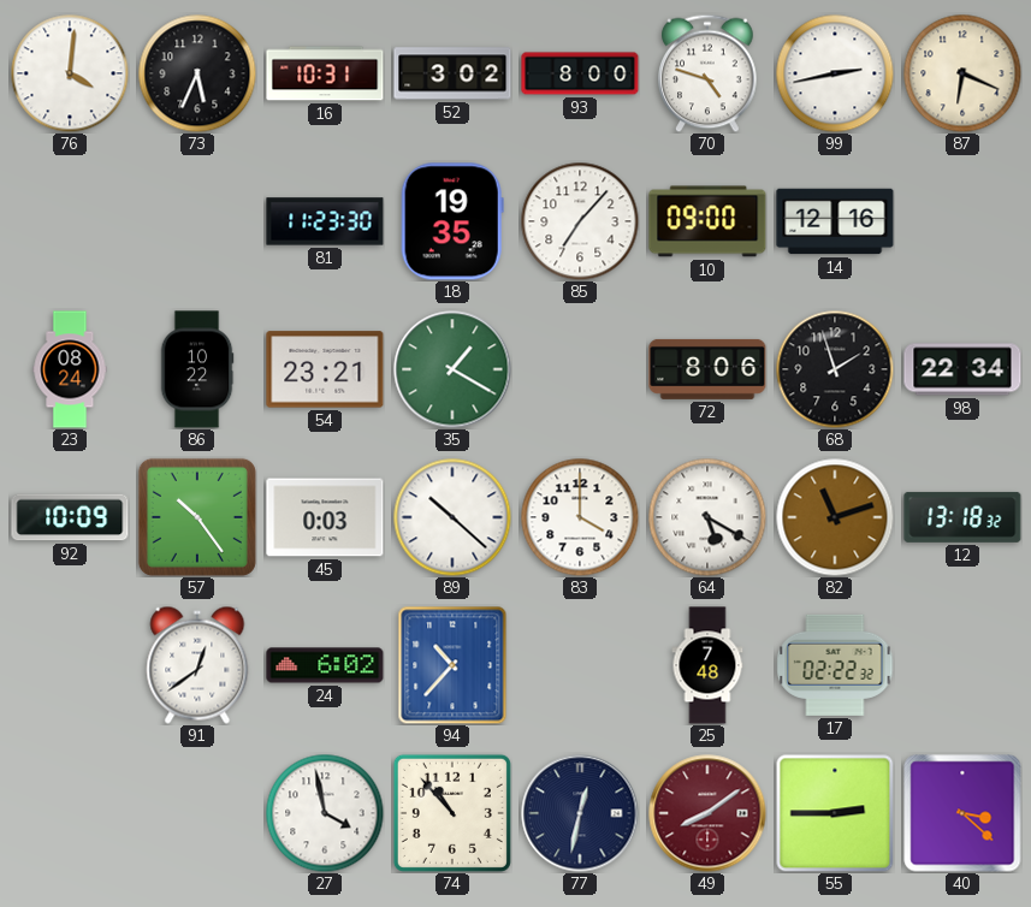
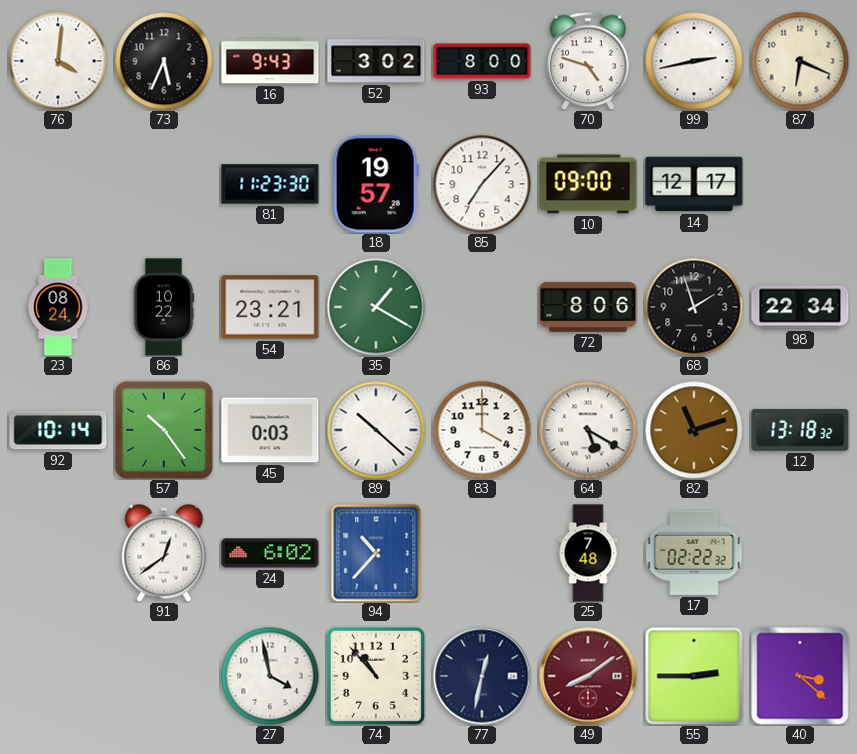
16: 10:31 -> 9:43 (270, 61)
18: 19:35 -> 19:57 (376, 184)
14: 12:16 -> 12:17 (694, 184)
92: 10:09 -> 10:14 (58, 430)
